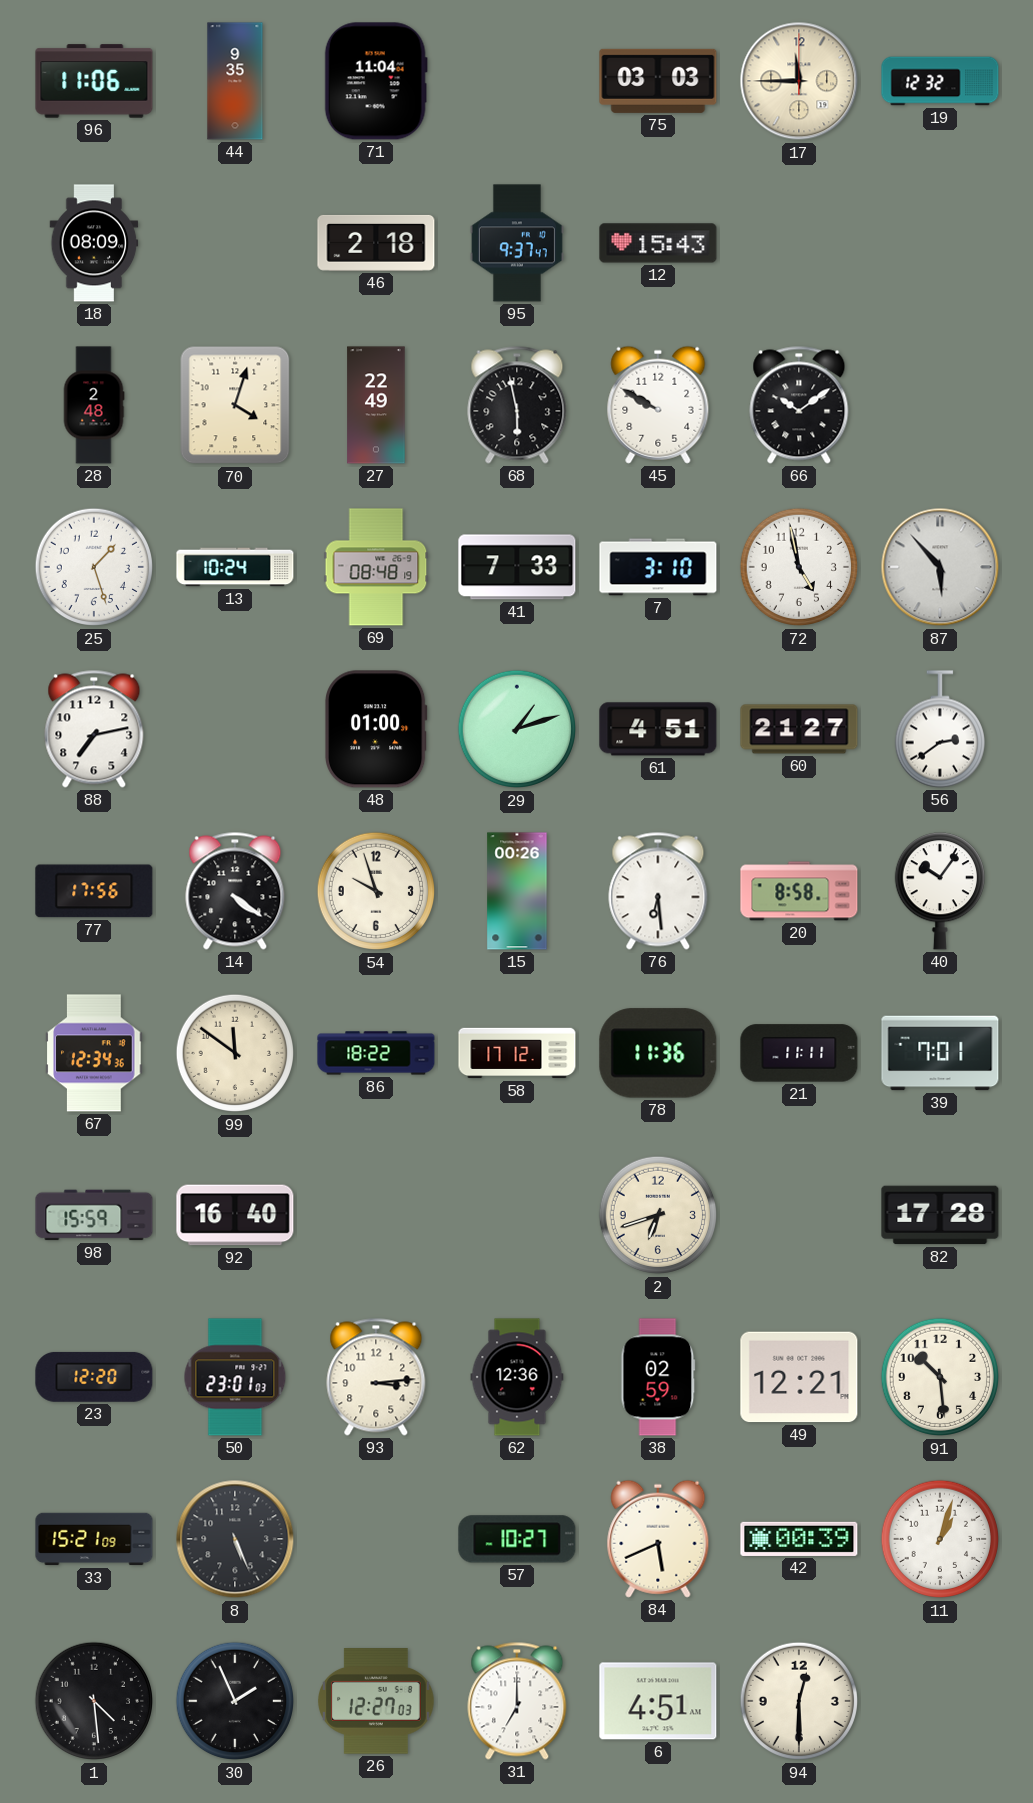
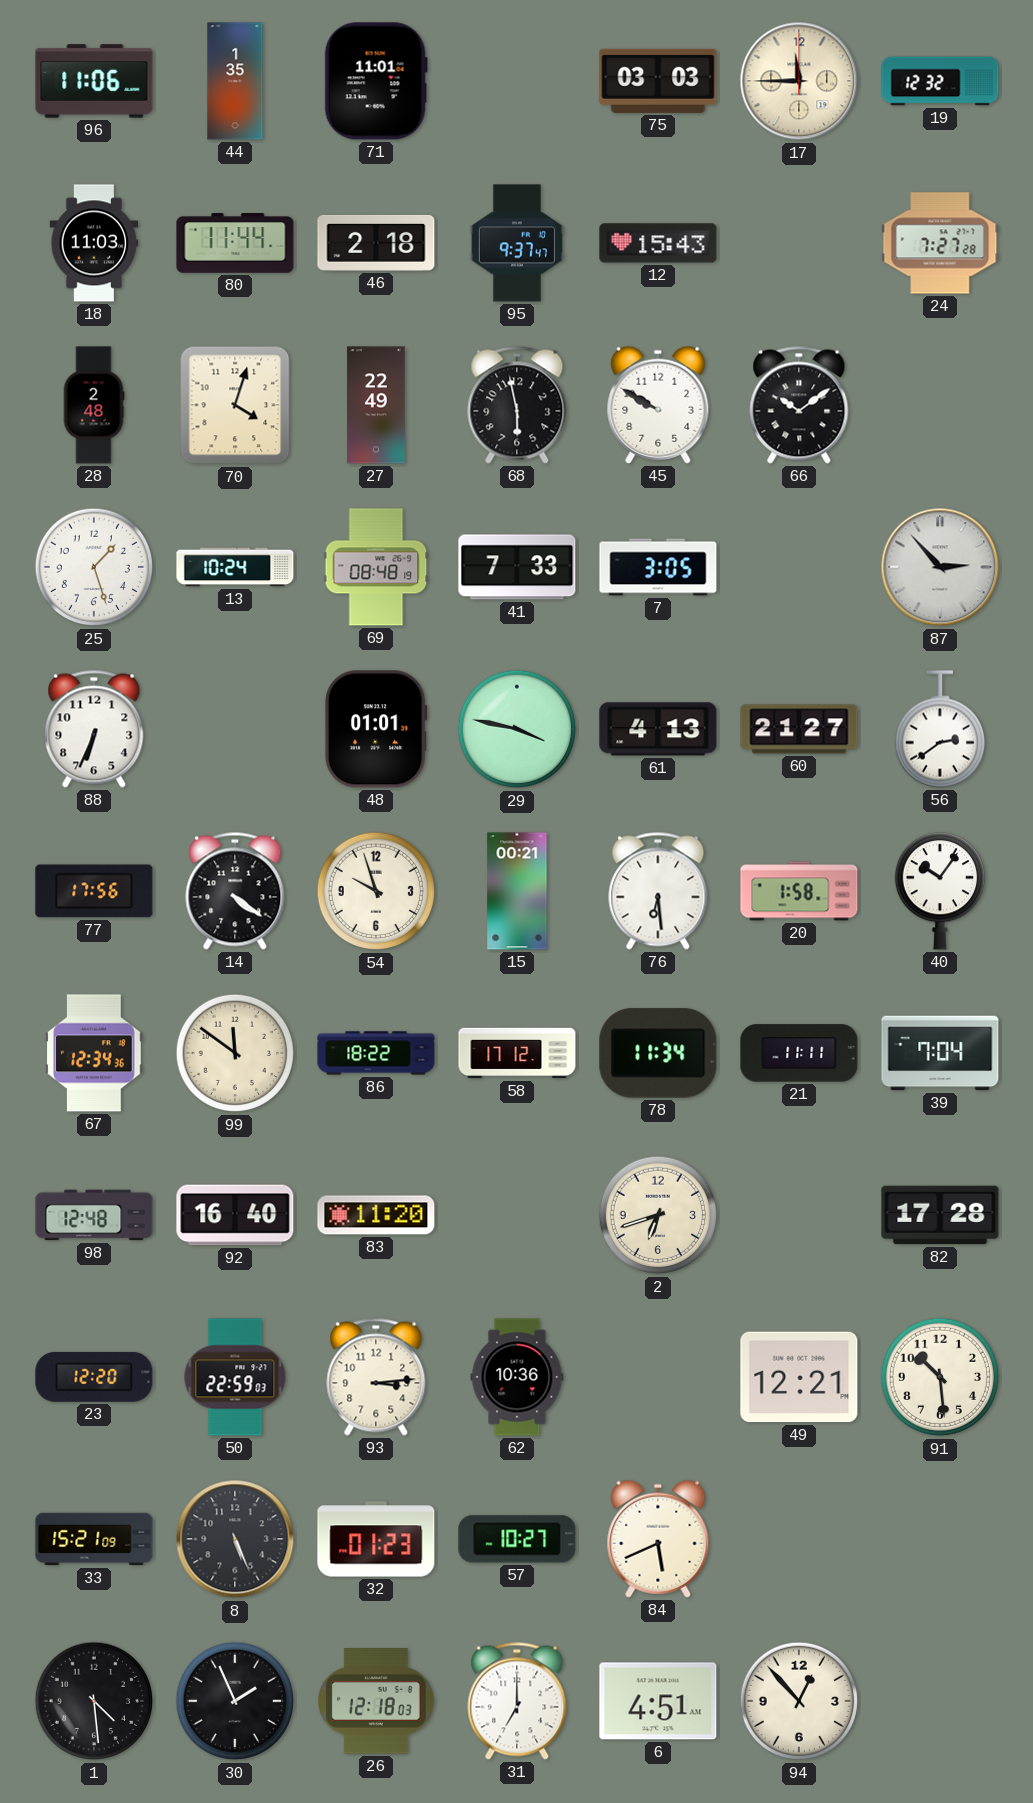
44: 9:35 -> 1:35 (235, 81)
71: 11:04 -> 11:01 (376, 81)
18: 08:09 -> 11:03 (94, 243)
80: none -> 11:44 (235, 243)
24: none -> 7:27 (940, 243)
7: 3:10 -> 3:05 (658, 567)
72: 4:58 -> none (799, 567)
87: 5:53 -> 2:53 (940, 567)
88: 7:13 -> 6:34 (94, 729)
48: 01:00 -> 01:01 (376, 729)
29: 1:12 -> 3:47 (517, 729)
61: 4:51 -> 4:13 (658, 729)
15: 00:26 -> 00:21 (517, 891)
20: 8:58 -> 1:58 (799, 891)
78: 11:36 -> 11:34 (658, 1053)
39: 7:01 -> 7:04 (940, 1053)
98: 15:59 -> 12:48 (94, 1215)
83: none -> 11:20 (376, 1215)
50: 23:01 -> 22:59 (235, 1377)
62: 12:36 -> 10:36 (517, 1377)
38: 02:59 -> none (658, 1377)
32: none -> 01:23 (376, 1539)
42: 00:39 -> none (799, 1539)
11: 1:03 -> none (940, 1539)
26: 12:27 -> 12:18 (377, 1701)
94: 12:30 -> 12:53 (799, 1701)
